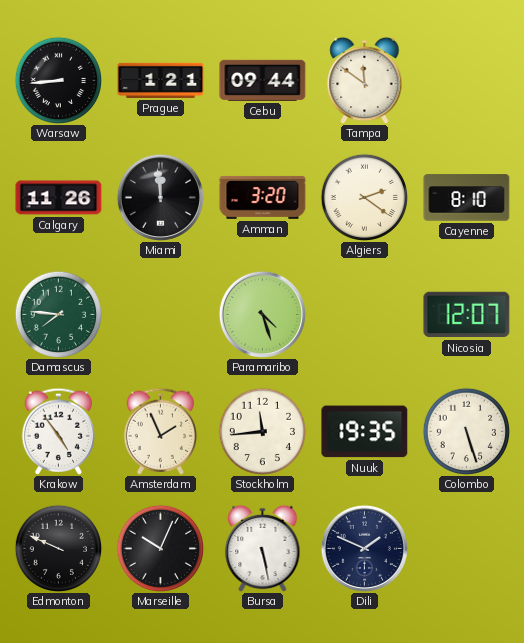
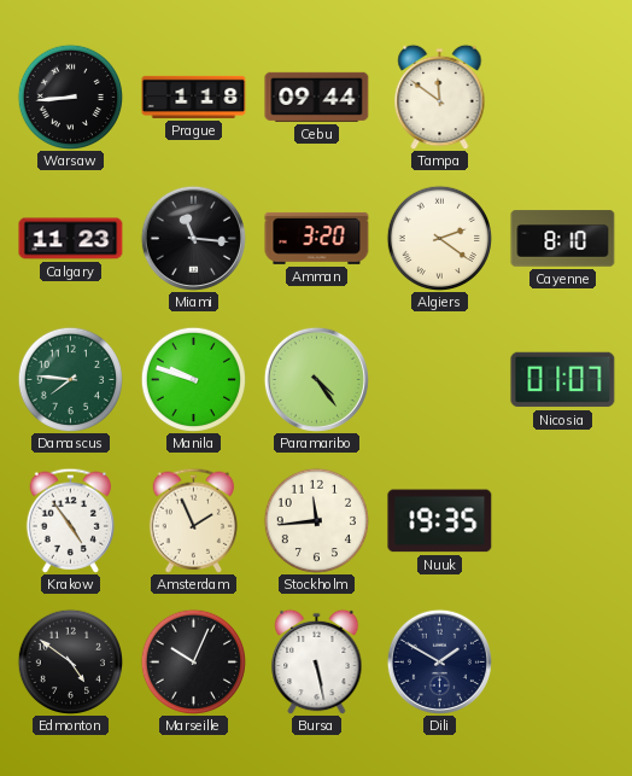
Prague: 1:21 -> 1:18 (194, 97)
Calgary: 11:26 -> 11:23 (71, 239)
Miami: 11:59 -> 11:16 (193, 238)
Manila: none -> 9:48 (193, 379)
Paramaribo: 4:27 -> 4:24 (316, 379)
Nicosia: 12:07 -> 01:07 (563, 380)
Colombo: 5:27 -> none (466, 431)
Edmonton: 9:49 -> 4:51 (70, 661)
Dili: 1:49 -> 1:50 (439, 661)
